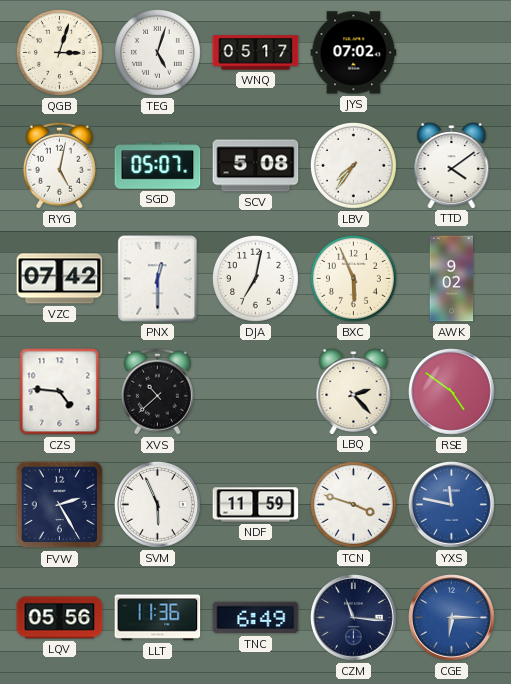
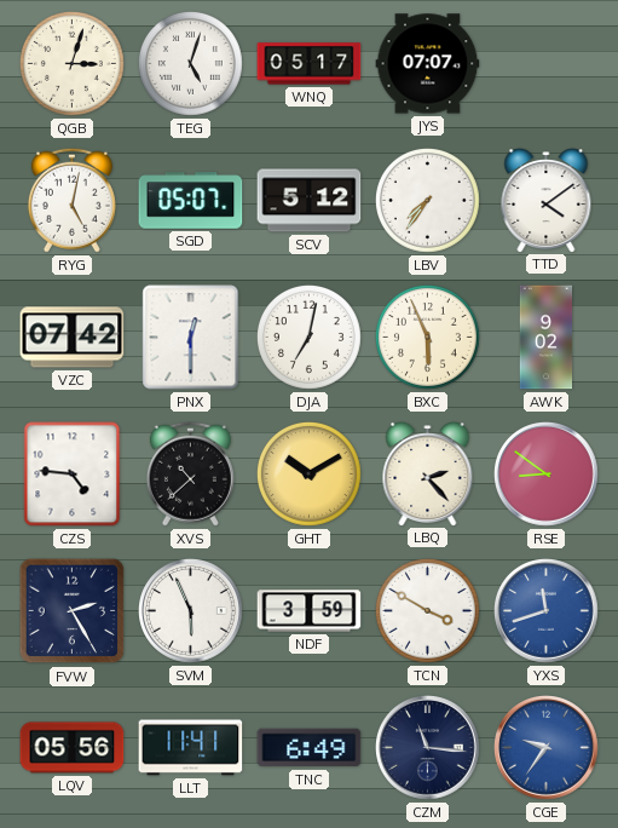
JYS: 07:02 -> 07:07 (428, 64)
SCV: 5:08 -> 5:12 (310, 201)
GHT: none -> 10:10 (308, 473)
RSE: 4:51 -> 8:51 (547, 475)
NDF: 11:59 -> 3:59 (310, 611)
TCN: 3:48 -> 3:50 (427, 610)
YXS: 11:47 -> 11:42 (547, 611)
LLT: 11:36 -> 11:41 (191, 748)
CGE: 6:15 -> 9:36 (547, 748)
